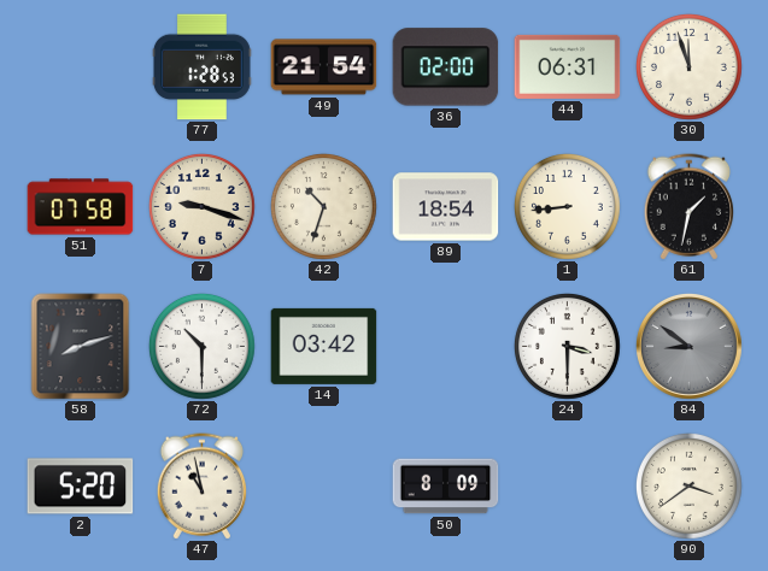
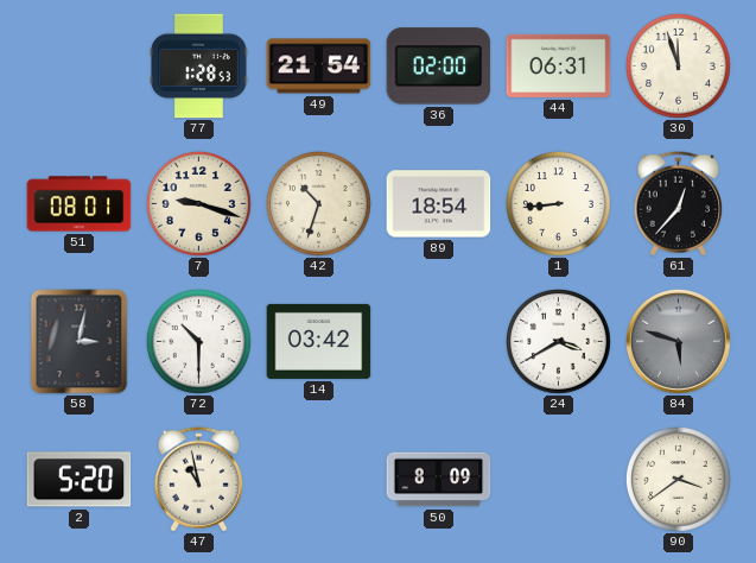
51: 07:58 -> 08:01 (80, 204)
61: 1:32 -> 12:37 (678, 204)
58: 8:12 -> 3:02 (80, 342)
24: 3:30 -> 3:40 (558, 341)
84: 8:51 -> 5:48 (679, 342)
